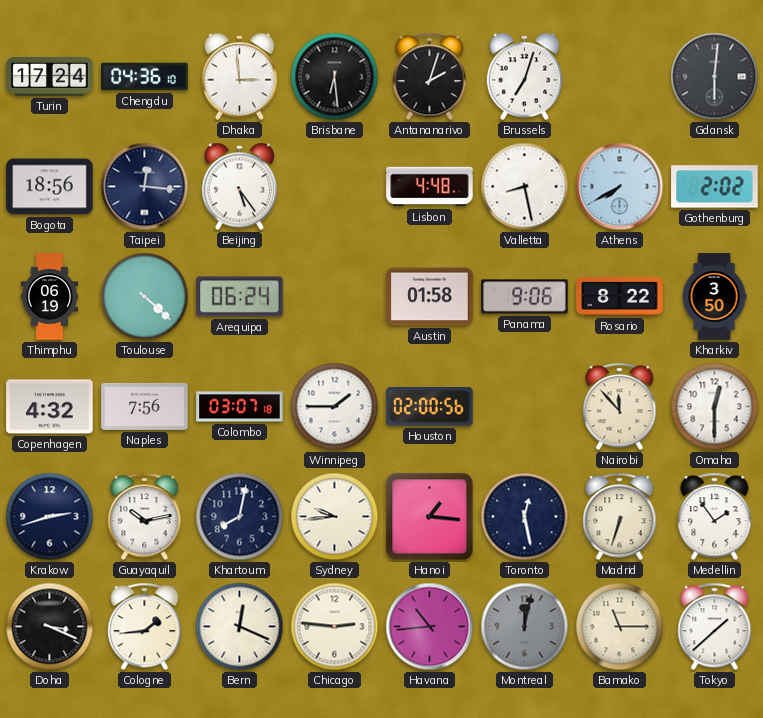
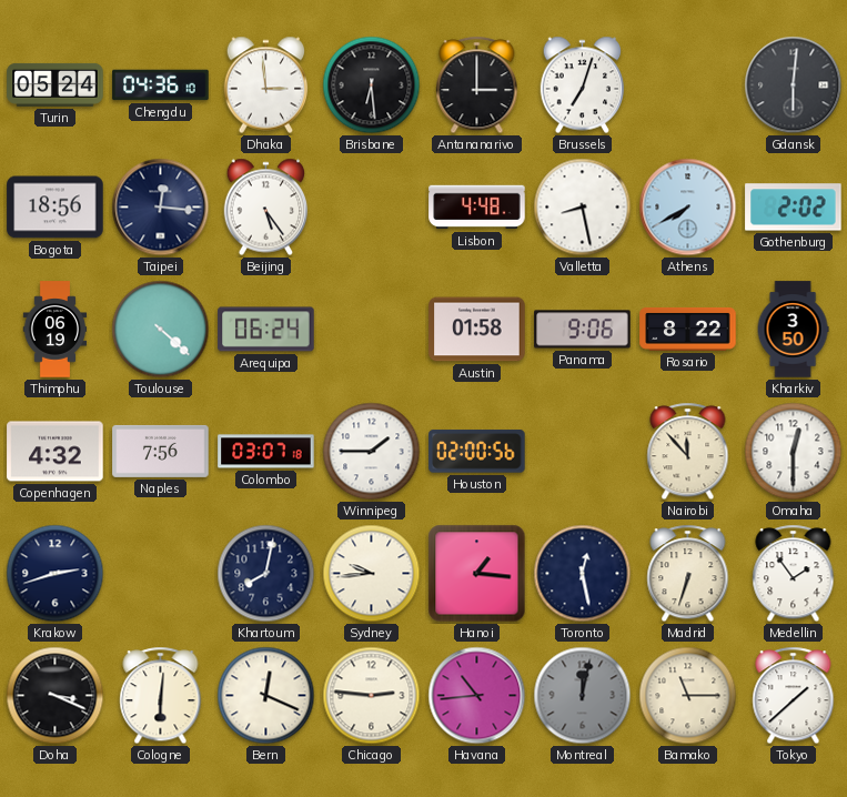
Turin: 17:24 -> 05:24 (56, 84)
Antananarivo: 2:03 -> 3:00 (477, 85)
Guayaquil: 10:13 -> none (145, 517)
Cologne: 1:44 -> 6:01 (161, 696)
